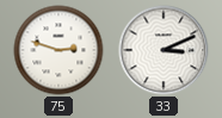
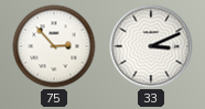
75: 2:48 -> 2:53 (54, 46)
